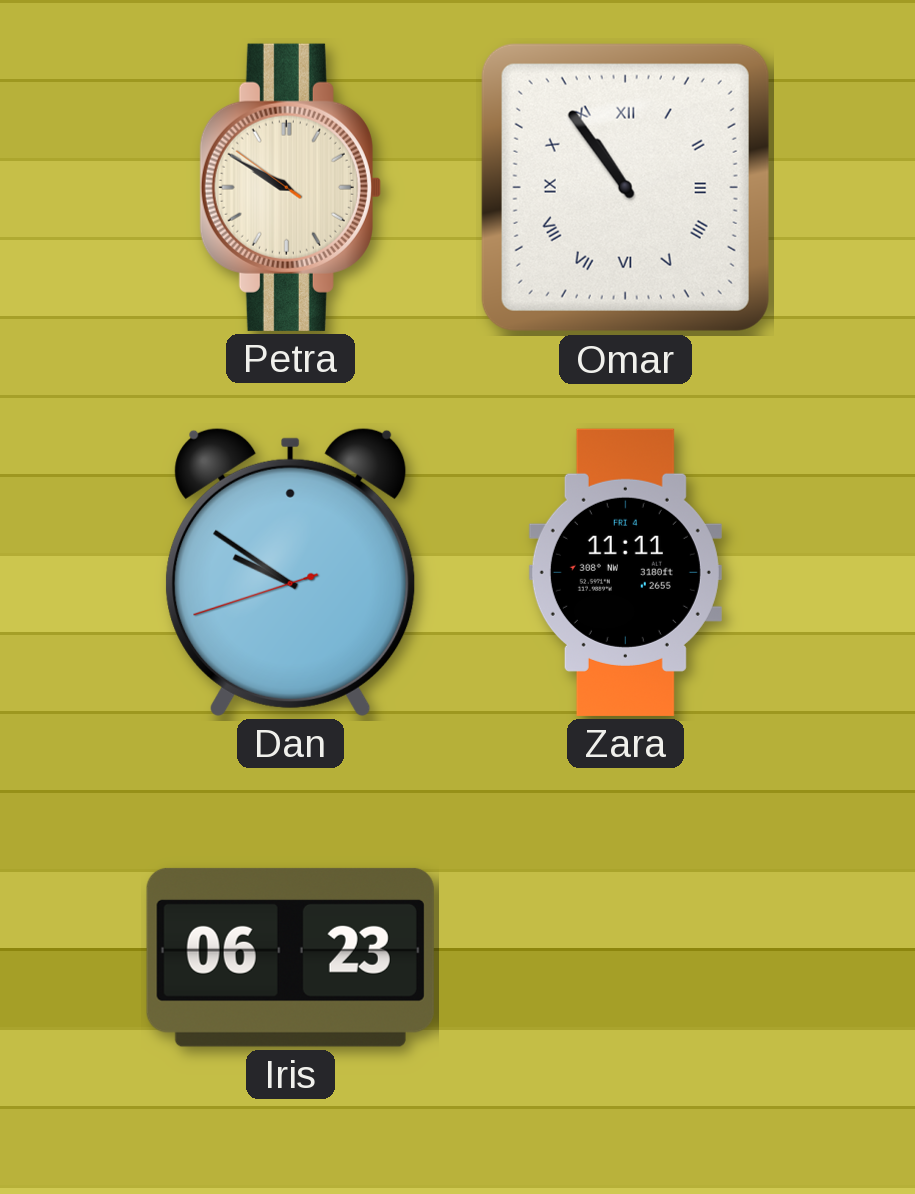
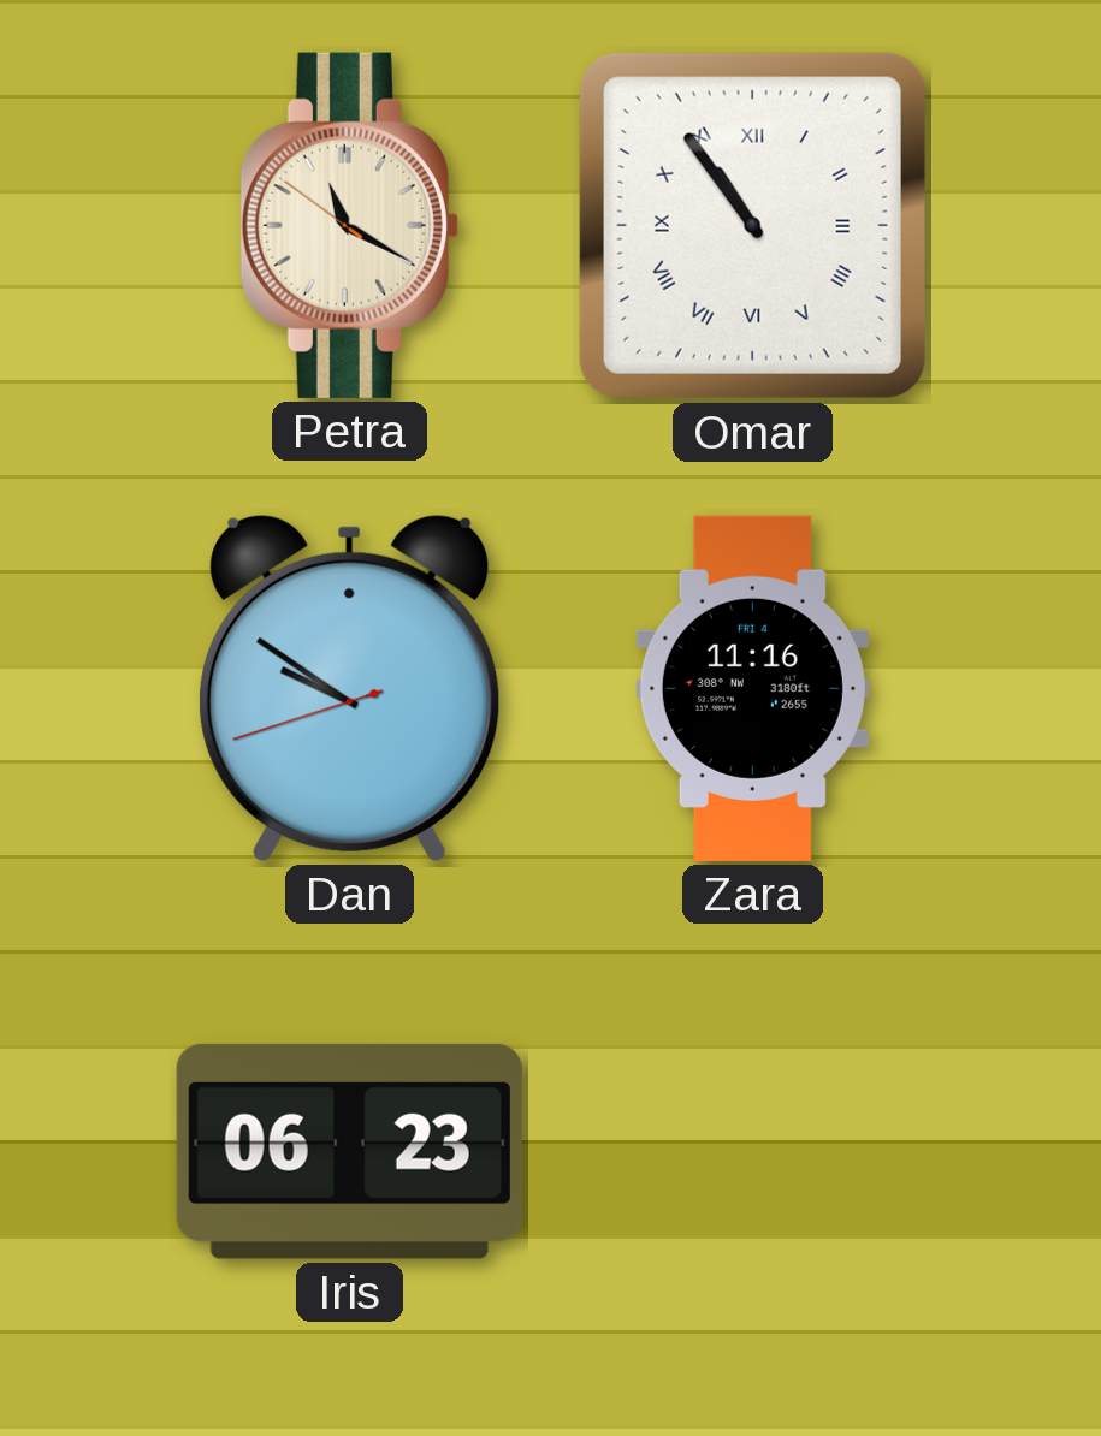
Petra: 9:49 -> 11:19 (349, 225)
Zara: 11:11 -> 11:16 (752, 688)
